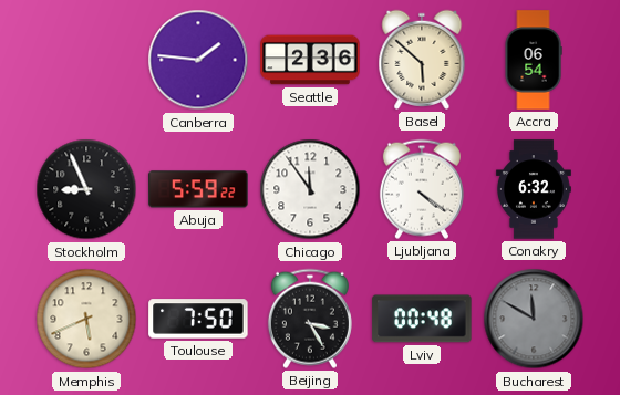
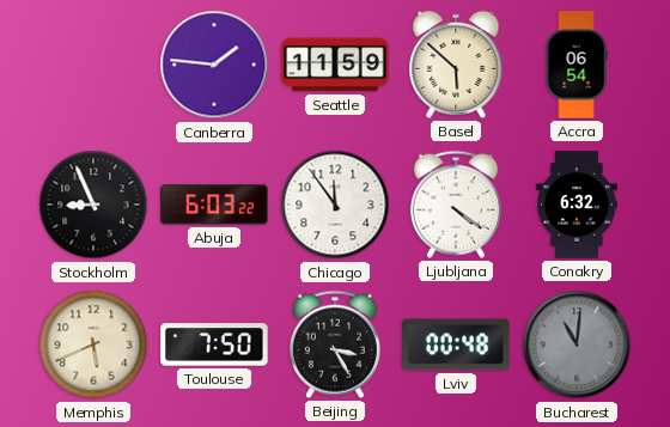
Seattle: 2:36 -> 11:59 (335, 65)
Abuja: 5:59 -> 6:03 (214, 205)
Bucharest: 11:50 -> 11:01 (577, 344)
